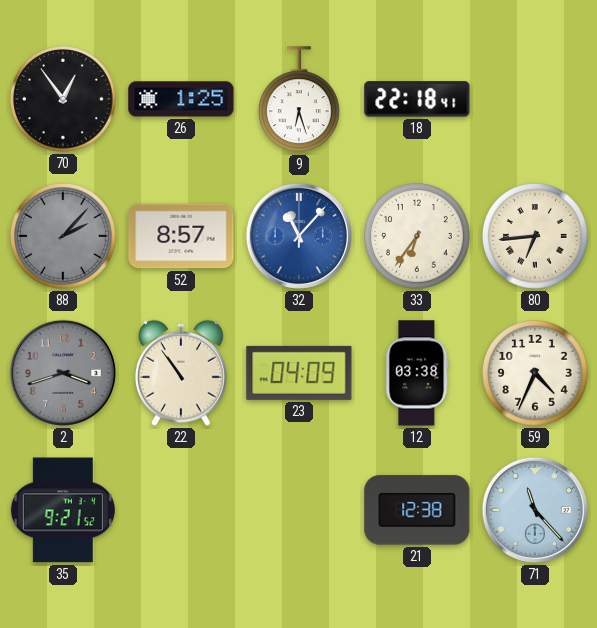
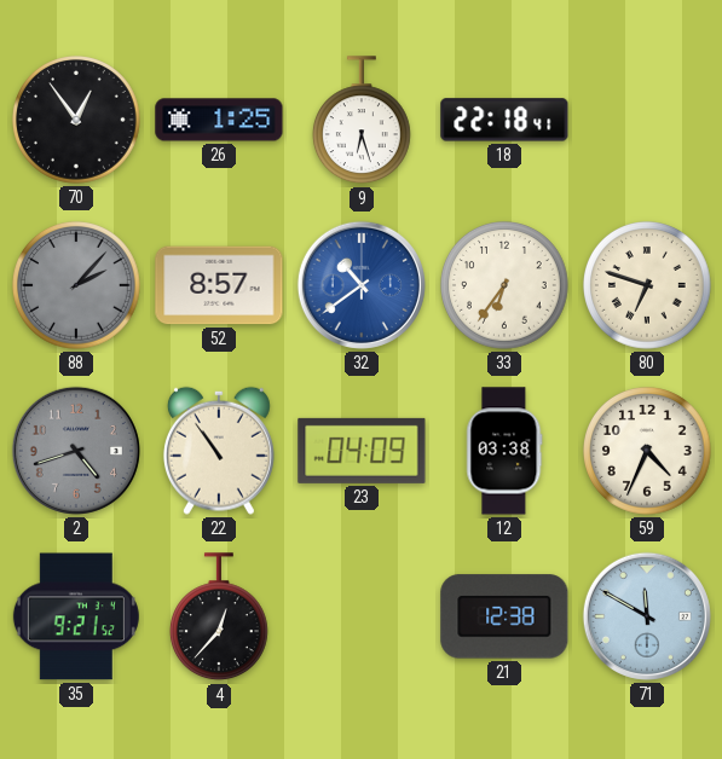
32: 11:07 -> 10:39 (362, 285)
80: 6:44 -> 6:48 (648, 286)
2: 3:42 -> 4:42 (76, 451)
4: none -> 12:37 (219, 618)
71: 11:23 -> 11:50 (647, 616)
